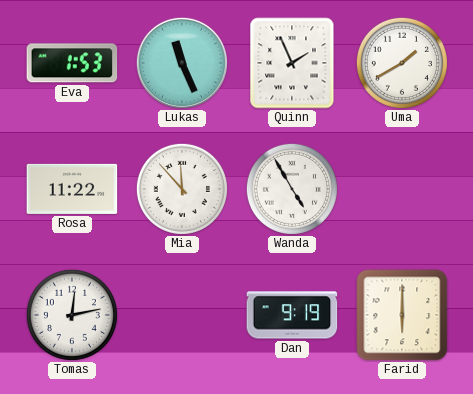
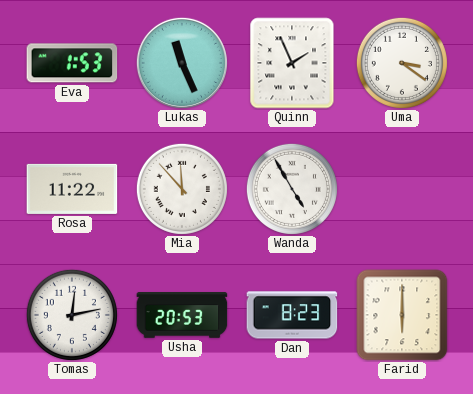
Uma: 1:40 -> 3:21 (402, 63)
Usha: none -> 20:53 (182, 315)
Dan: 9:19 -> 8:23 (292, 315)
